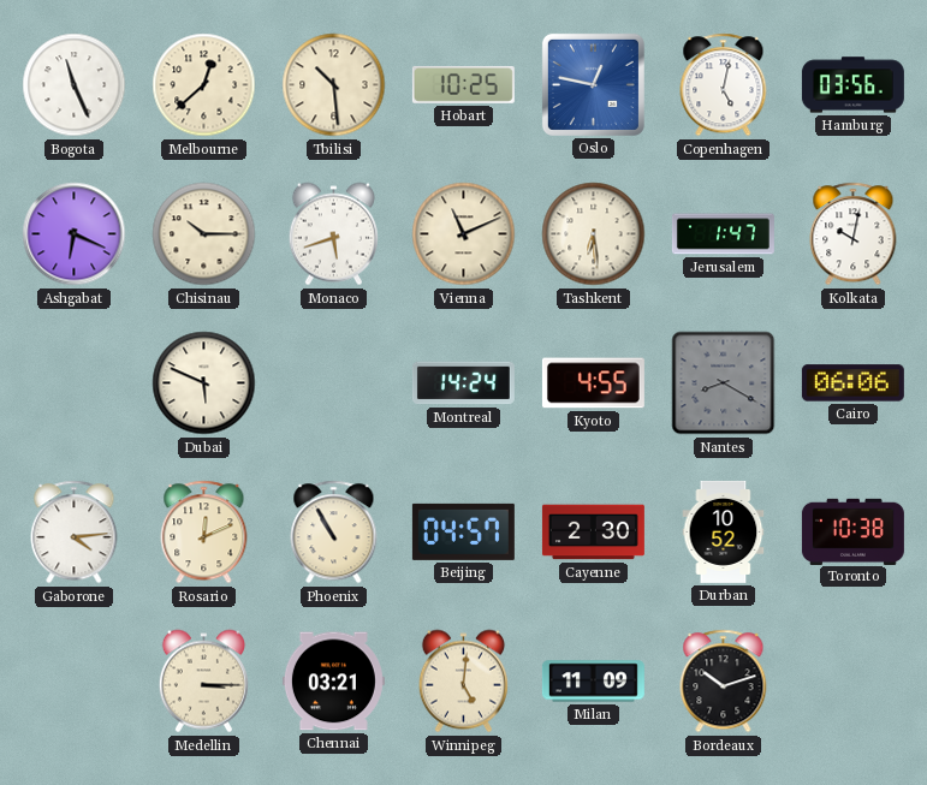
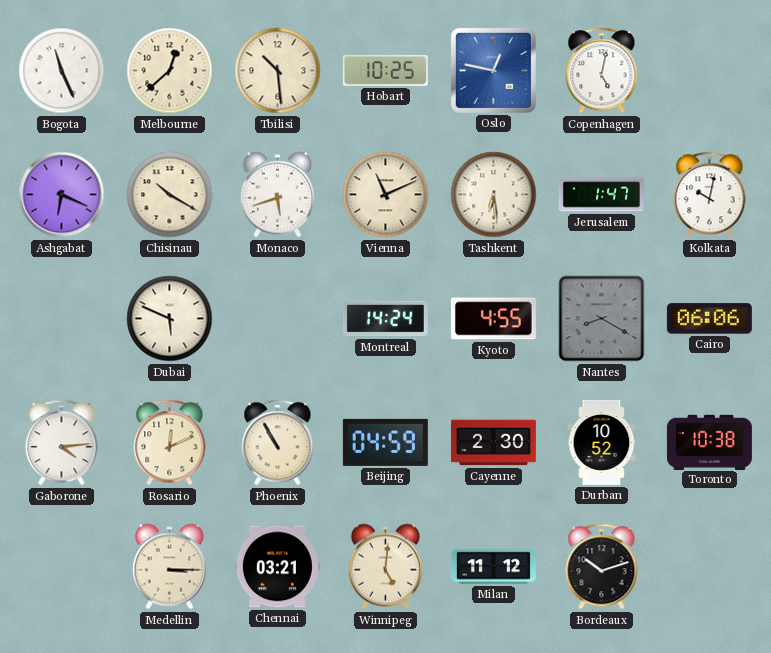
Hamburg: 03:56 -> none (852, 85)
Chisinau: 10:15 -> 10:20 (170, 195)
Beijing: 04:57 -> 04:59 (385, 442)
Milan: 11:09 -> 11:12 (493, 567)
